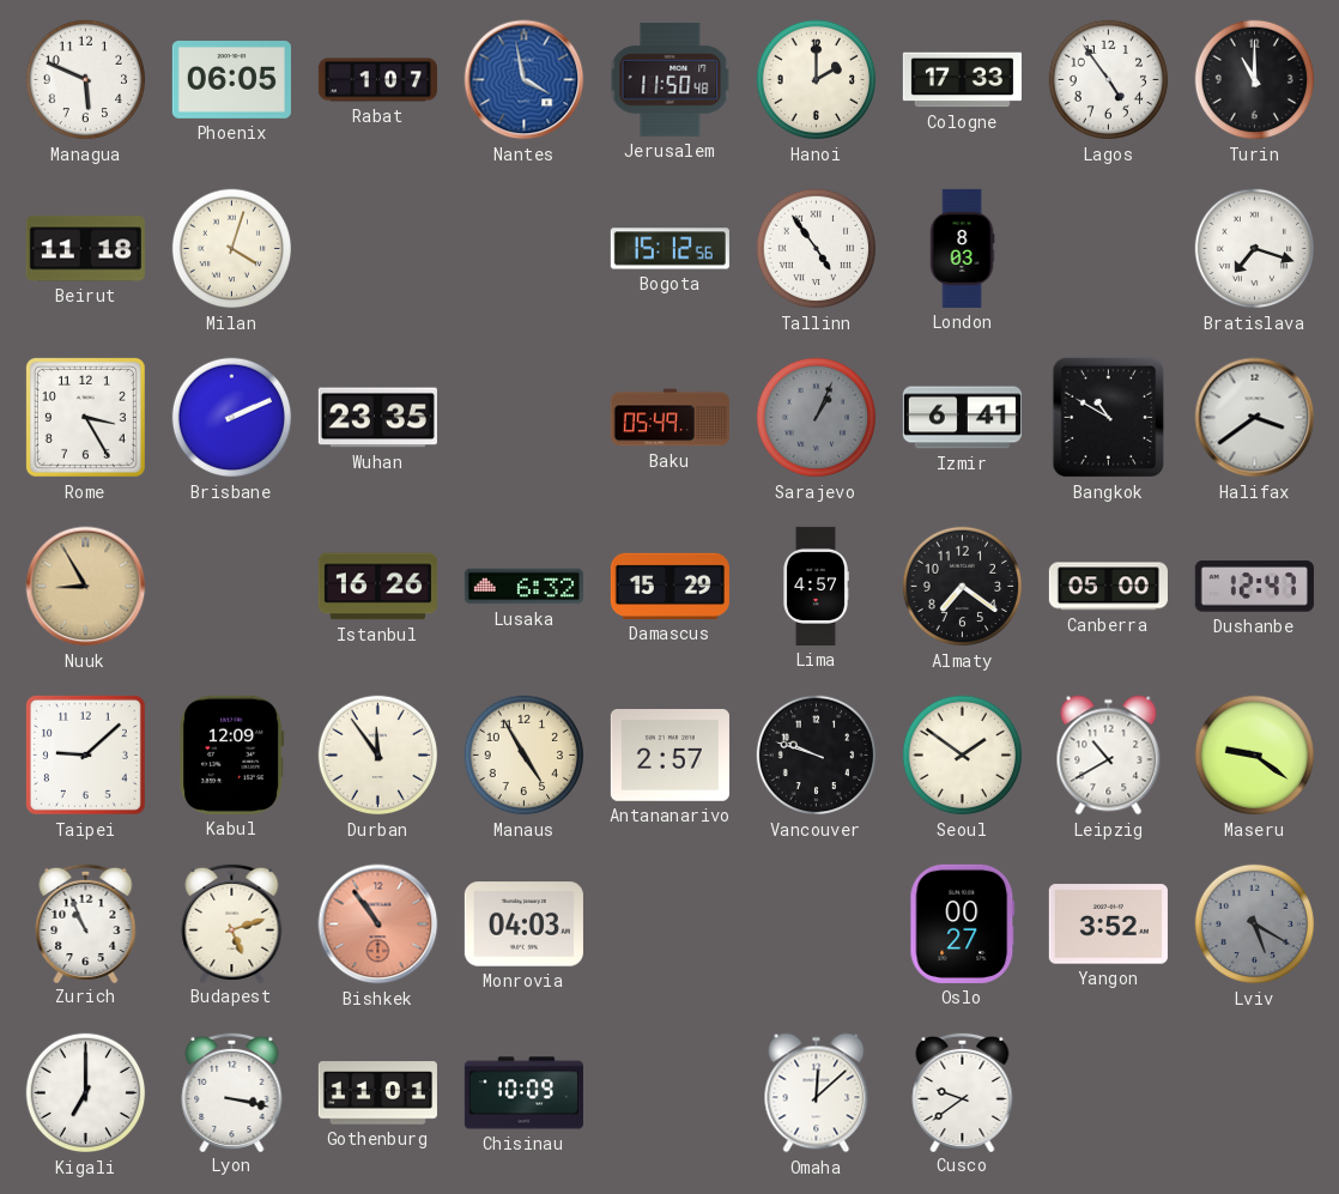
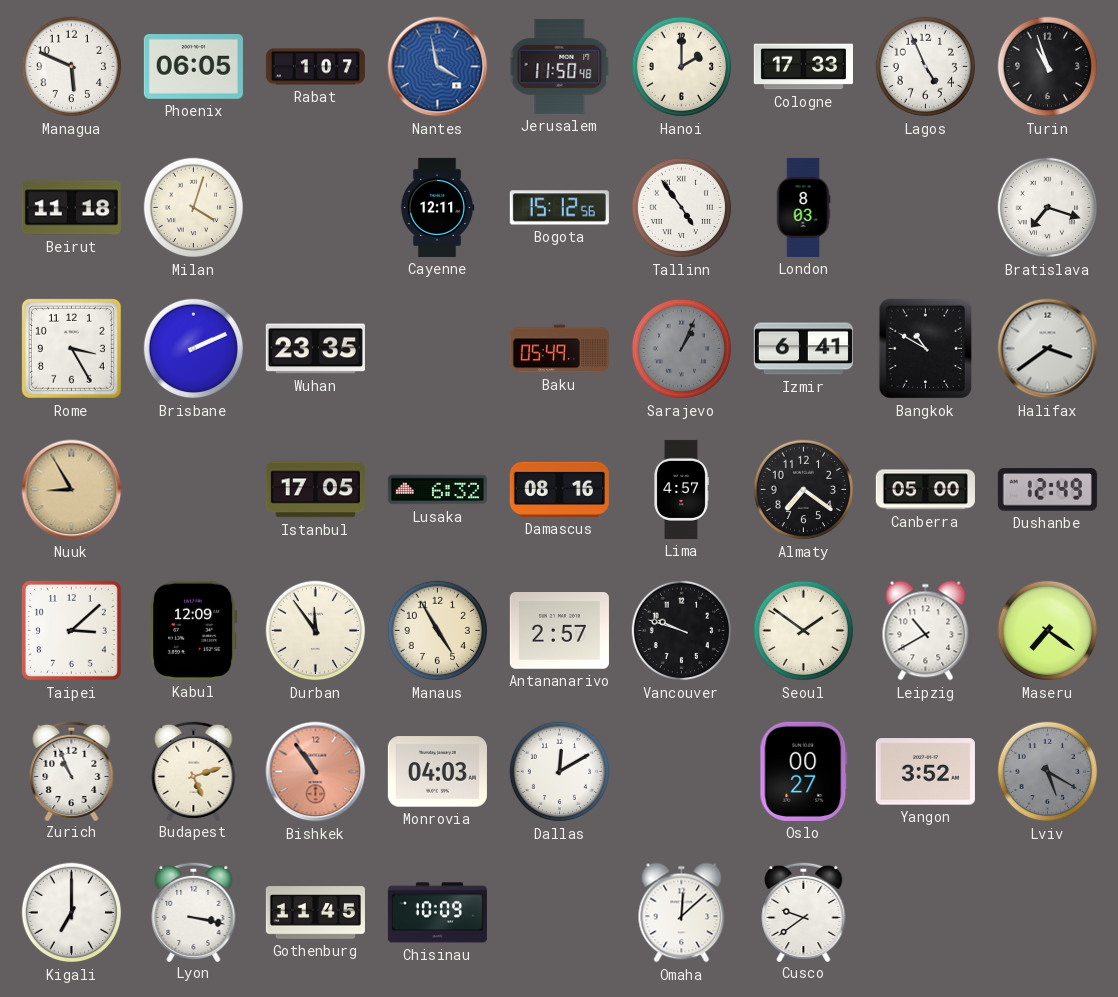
Lagos: 4:54 -> 4:56 (926, 67)
Turin: 11:00 -> 10:57 (1048, 67)
Cayenne: none -> 12:11 (437, 207)
Istanbul: 16:26 -> 17:05 (315, 490)
Damascus: 15:29 -> 08:16 (559, 489)
Dushanbe: 12:47 -> 12:49 (1047, 490)
Taipei: 9:08 -> 3:08 (71, 630)
Maseru: 9:21 -> 7:21 (1048, 631)
Dallas: none -> 12:10 (560, 772)
Gothenburg: 11:01 -> 11:45 (315, 913)
